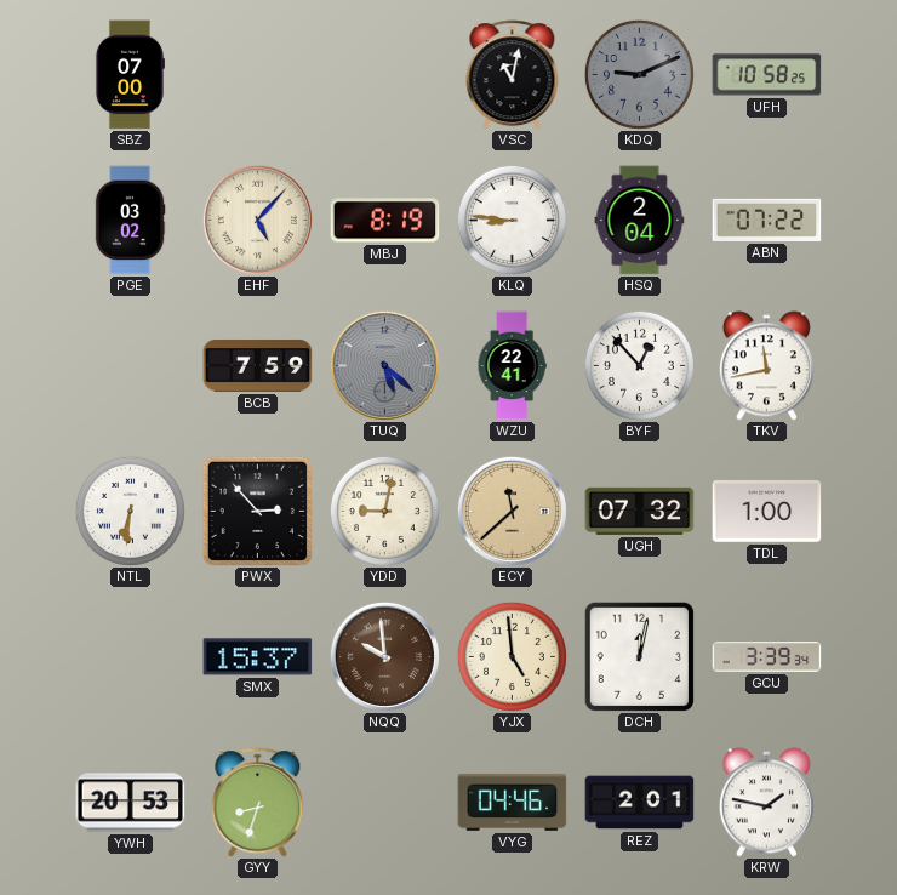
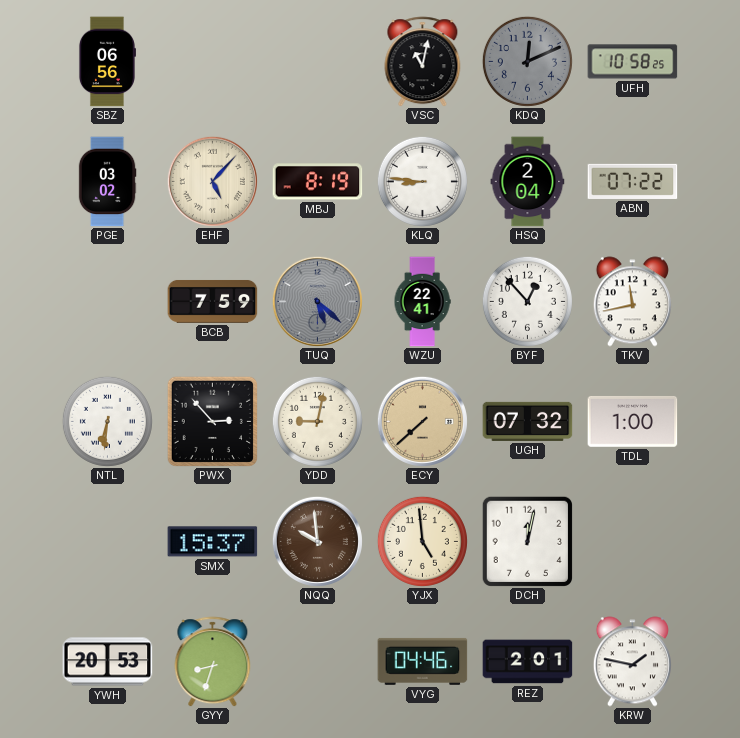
SBZ: 07:00 -> 06:56 (107, 62)
KDQ: 9:11 -> 12:11 (527, 61)
ECY: 11:38 -> 7:38 (422, 421)
GCU: 3:39 -> none (767, 657)
